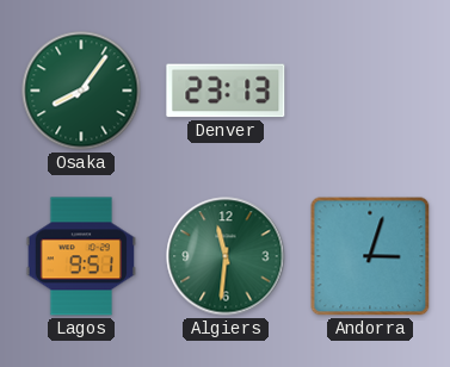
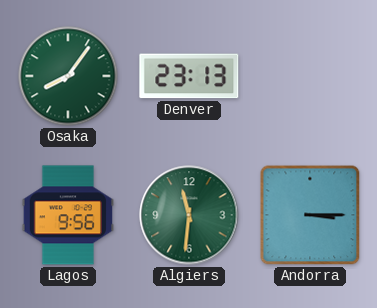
Lagos: 9:51 -> 9:56 (67, 215)
Andorra: 3:03 -> 3:15 (310, 215)
